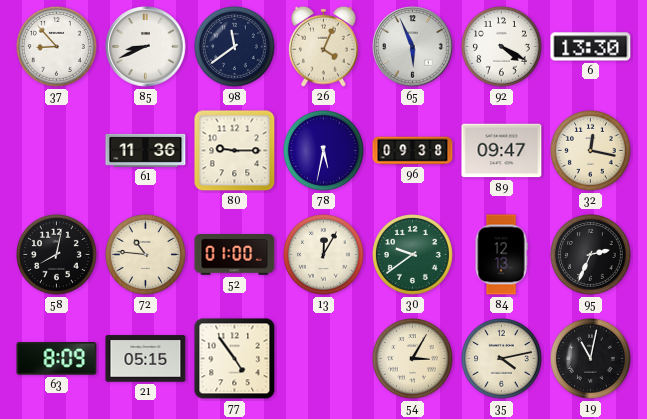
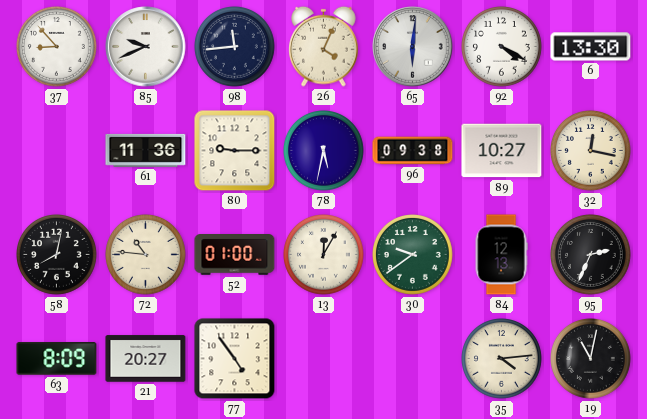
85: 8:41 -> 9:41 (146, 47)
98: 11:39 -> 11:44 (235, 47)
65: 5:56 -> 6:01 (413, 47)
89: 09:47 -> 10:27 (502, 151)
21: 05:15 -> 20:27 (146, 359)
54: 3:05 -> none (413, 359)
35: 4:13 -> 4:14 (502, 359)
